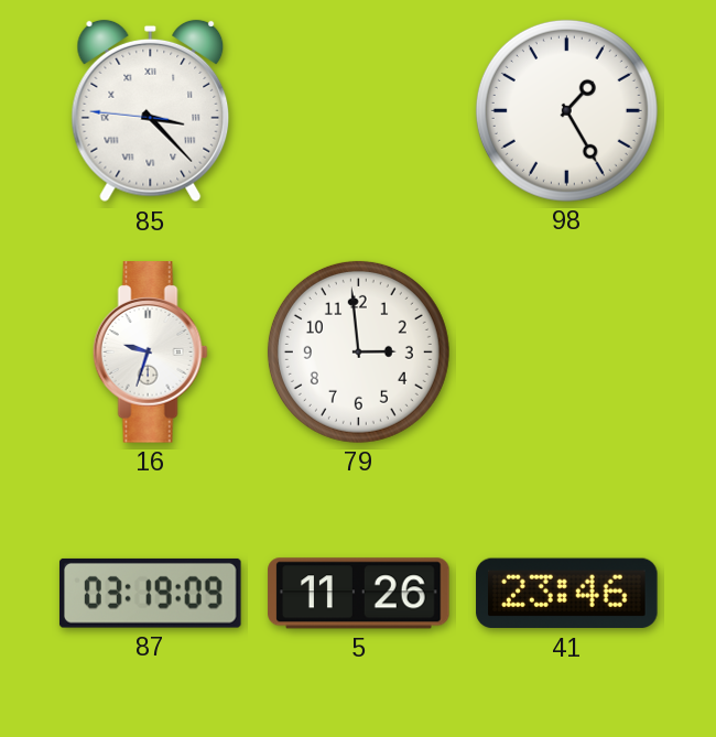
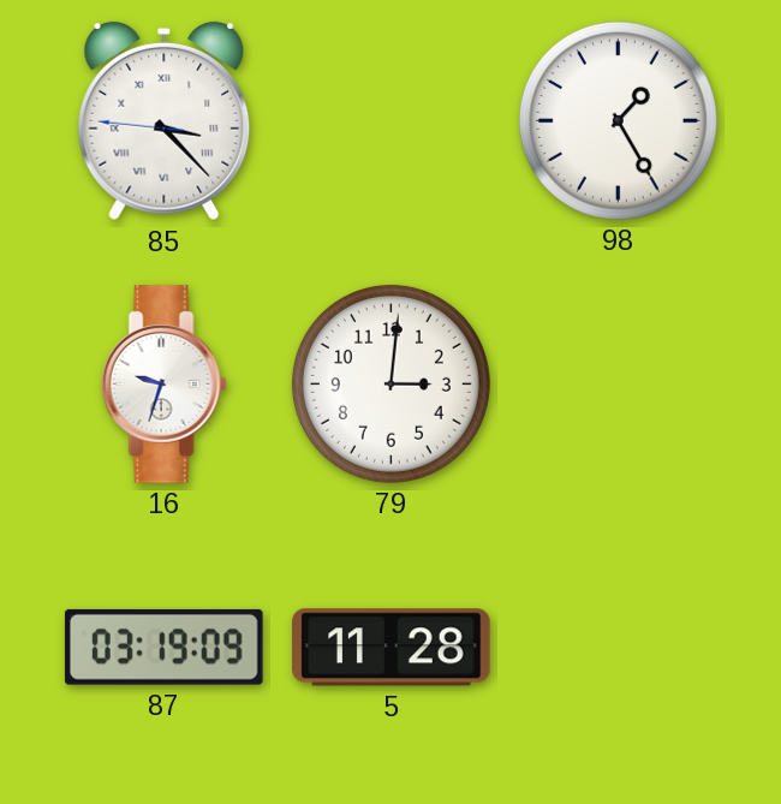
79: 2:59 -> 3:01 (390, 383)
5: 11:26 -> 11:28 (392, 648)
41: 23:46 -> none (567, 594)
